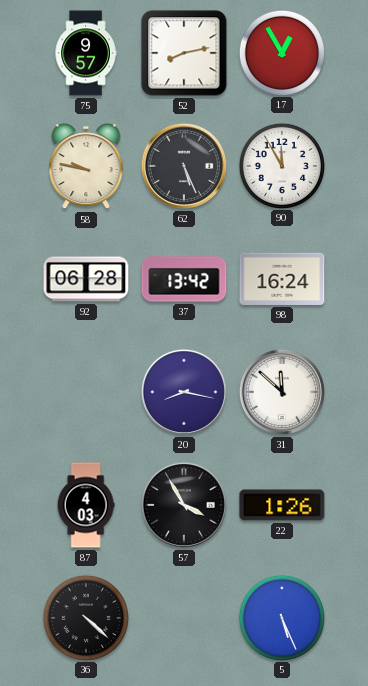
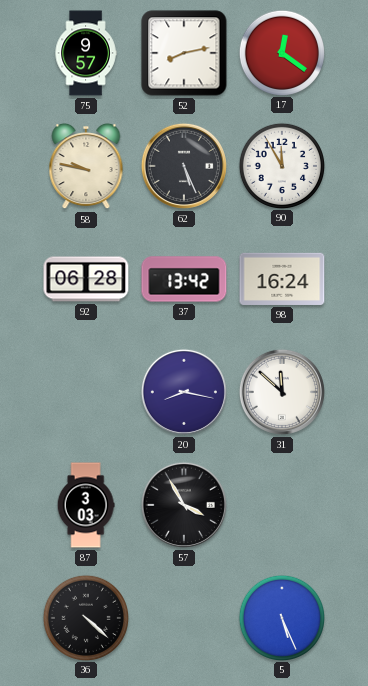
17: 12:55 -> 12:21 (281, 52)
87: 4:03 -> 3:03 (86, 505)
22: 1:26 -> none (282, 505)
